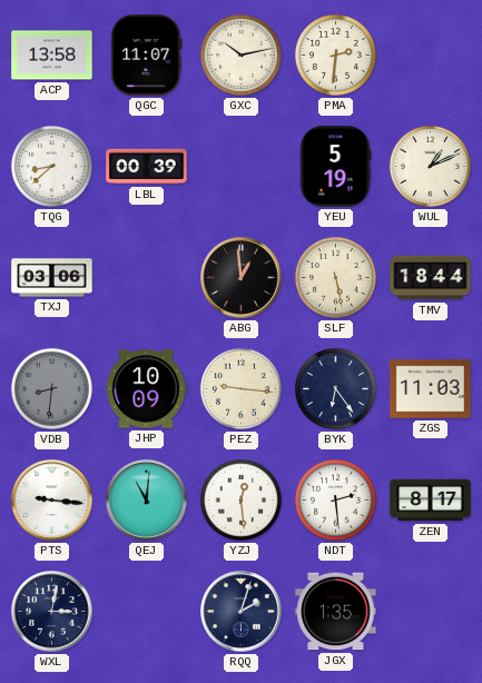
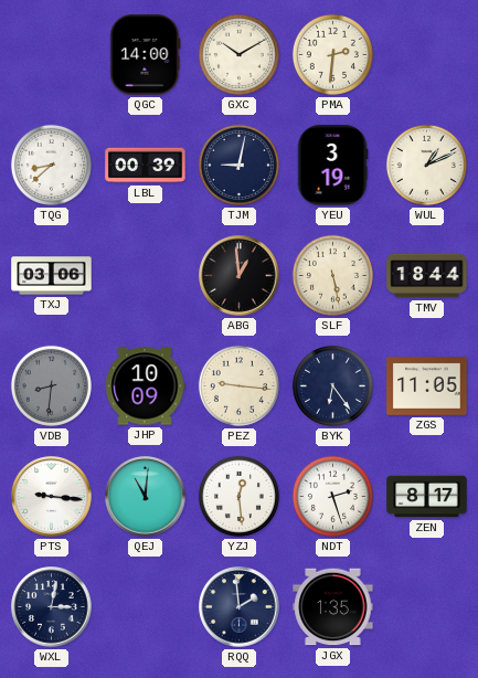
ACP: 13:58 -> none (52, 56)
QGC: 11:07 -> 14:00 (146, 55)
GXC: 10:13 -> 10:10 (238, 54)
TJM: none -> 9:02 (238, 165)
YEU: 5:19 -> 3:19 (332, 166)
ZGS: 11:03 -> 11:05 (427, 386)
NDT: 2:29 -> 2:27 (332, 496)
RQQ: 2:03 -> 1:59 (240, 607)
